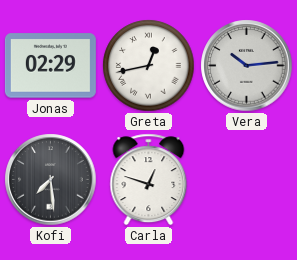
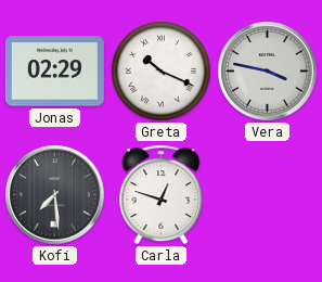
Greta: 12:43 -> 10:19 (162, 72)
Vera: 10:14 -> 3:47 (268, 72)
